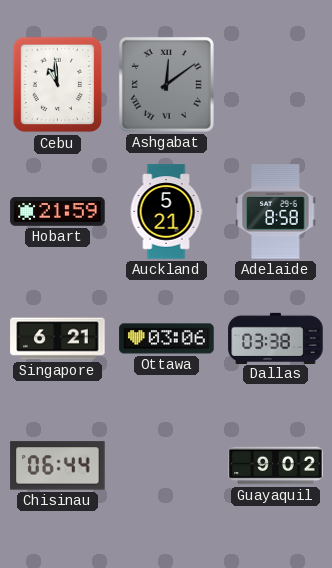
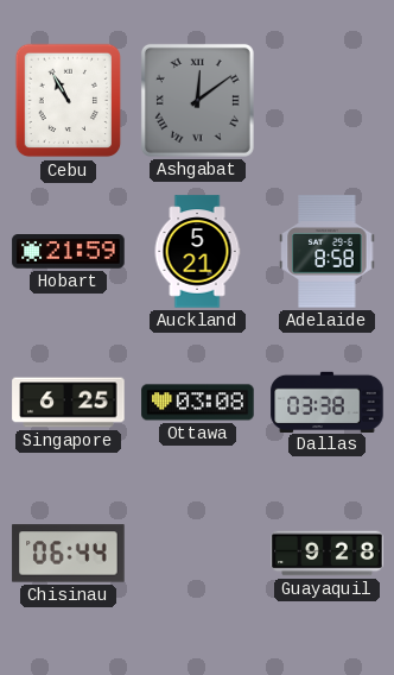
Cebu: 10:59 -> 10:55 (69, 101)
Singapore: 6:21 -> 6:25 (69, 403)
Ottawa: 03:06 -> 03:08 (198, 403)
Guayaquil: 9:02 -> 9:28 (328, 554)
